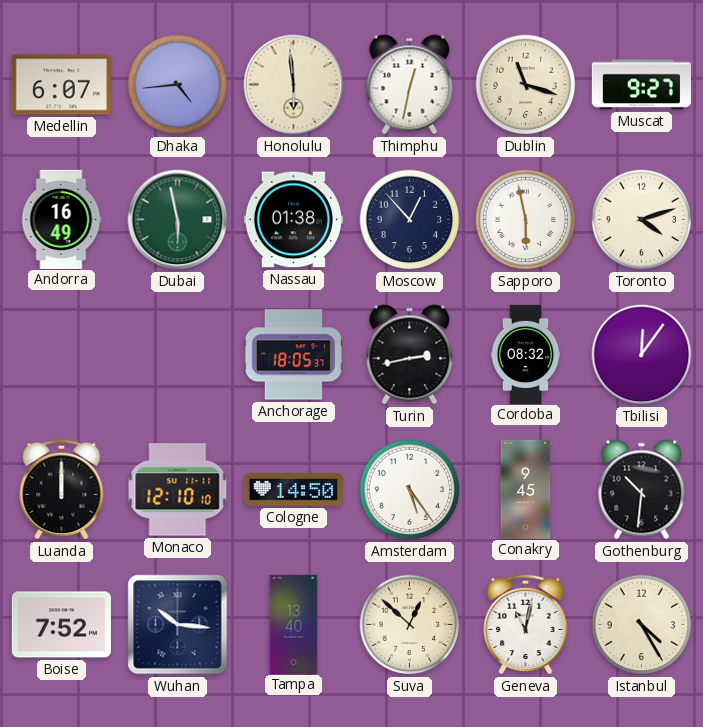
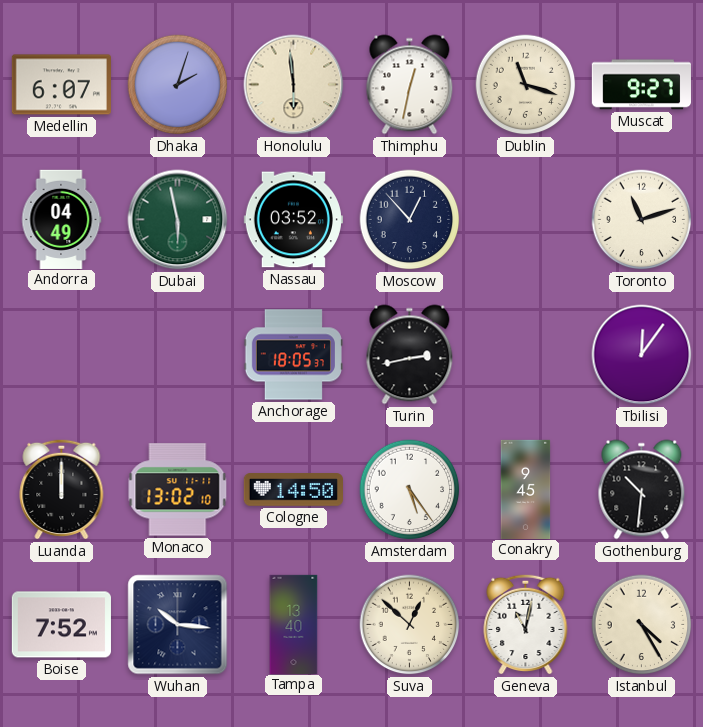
Dhaka: 4:44 -> 2:03 (178, 85)
Andorra: 16:49 -> 04:49 (61, 219)
Nassau: 01:38 -> 03:52 (293, 220)
Sapporo: 5:58 -> none (526, 220)
Toronto: 4:12 -> 11:12 (642, 220)
Cordoba: 08:32 -> none (526, 354)
Monaco: 12:10 -> 13:02 (178, 490)
